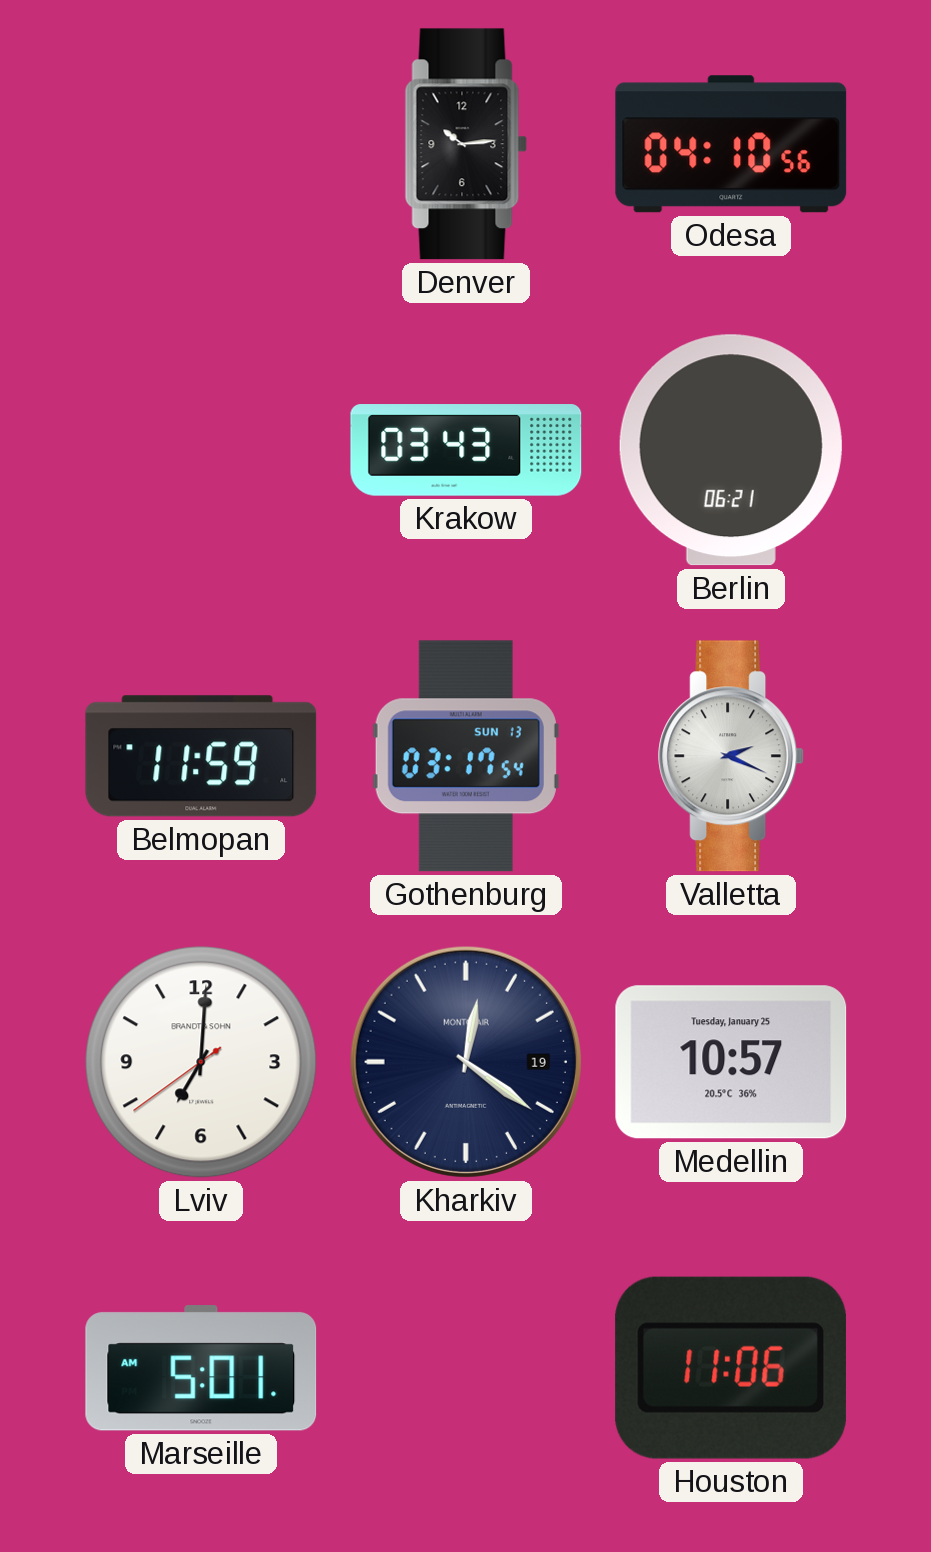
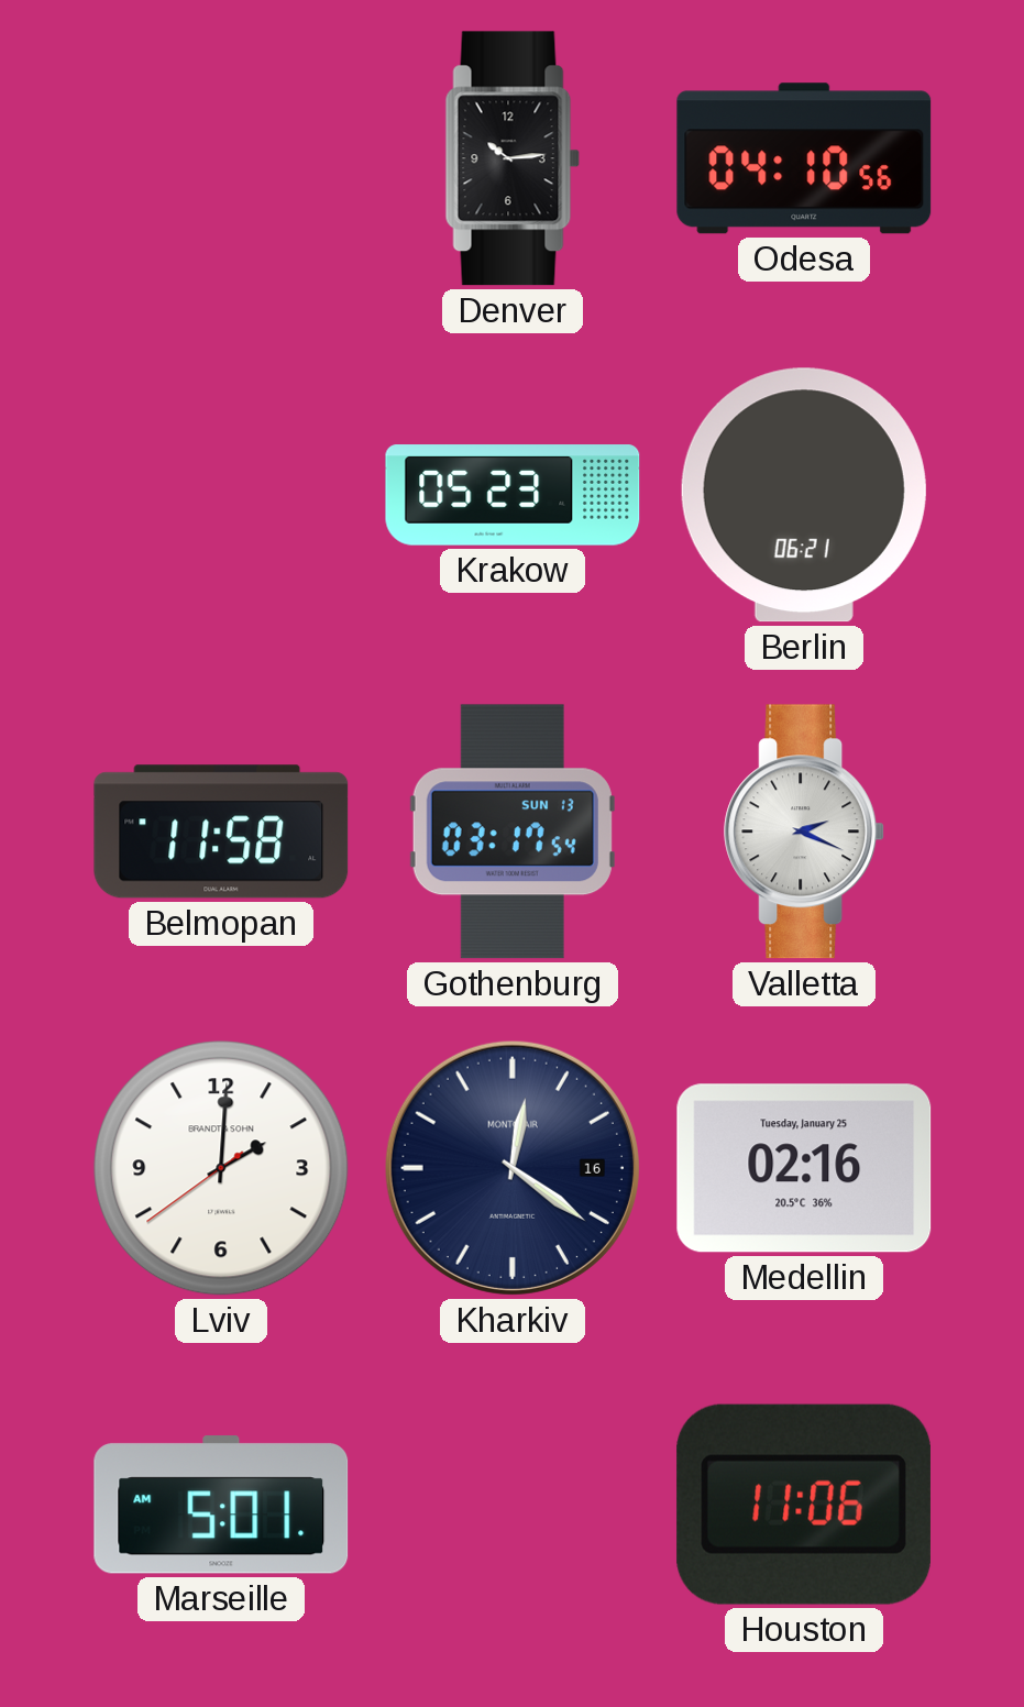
Krakow: 03:43 -> 05:23 (513, 495)
Belmopan: 11:59 -> 11:58 (221, 832)
Lviv: 7:00 -> 2:00 (221, 1168)
Kharkiv date: 19 -> 16 (513, 1168)
Medellin: 10:57 -> 02:16 (804, 1168)
